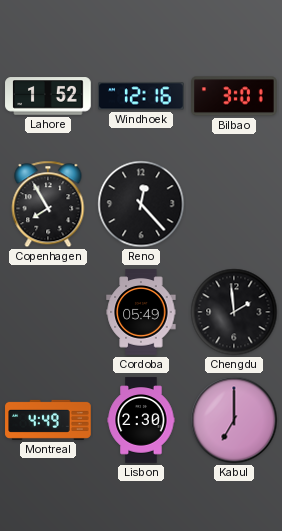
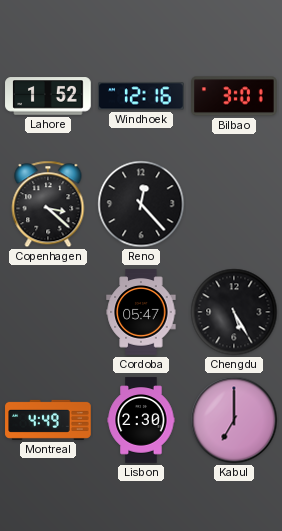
Copenhagen: 7:55 -> 3:22 (48, 204)
Cordoba: 05:49 -> 05:47 (141, 312)
Chengdu: 1:59 -> 5:25 (234, 312)
